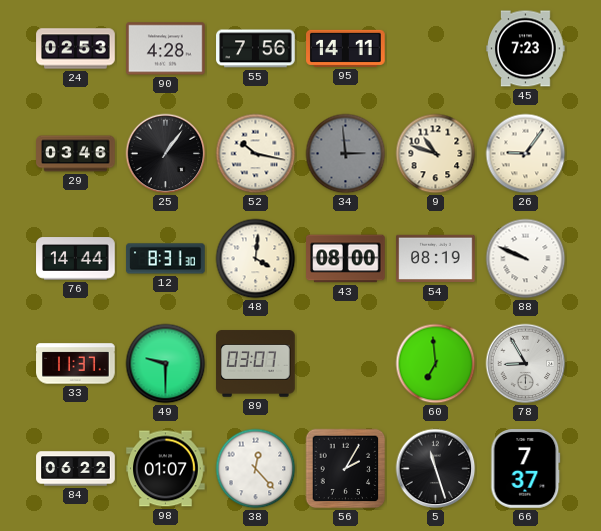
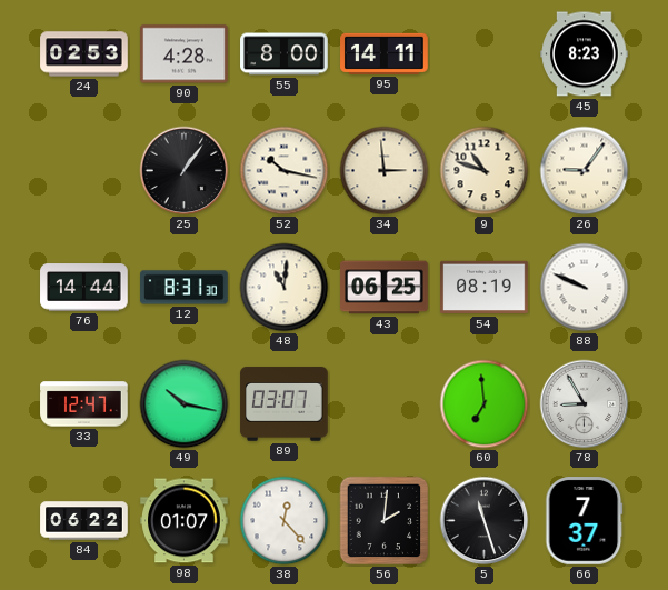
55: 7:56 -> 8:00 (285, 54)
45: 7:23 -> 8:23 (585, 54)
29: 03:46 -> none (76, 154)
34 dial: grey -> cream (385, 171)
48: 4:01 -> 11:01 (285, 288)
43: 08:00 -> 06:25 (385, 288)
33: 11:37 -> 12:47 (84, 404)
49: 9:30 -> 10:17 (185, 404)
56: 2:05 -> 2:01 (385, 521)
